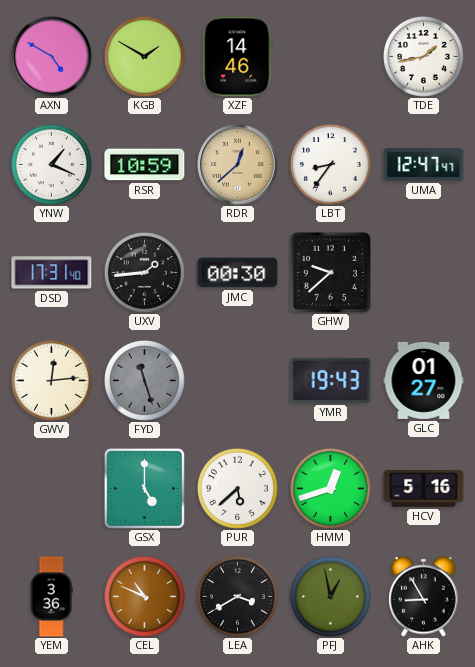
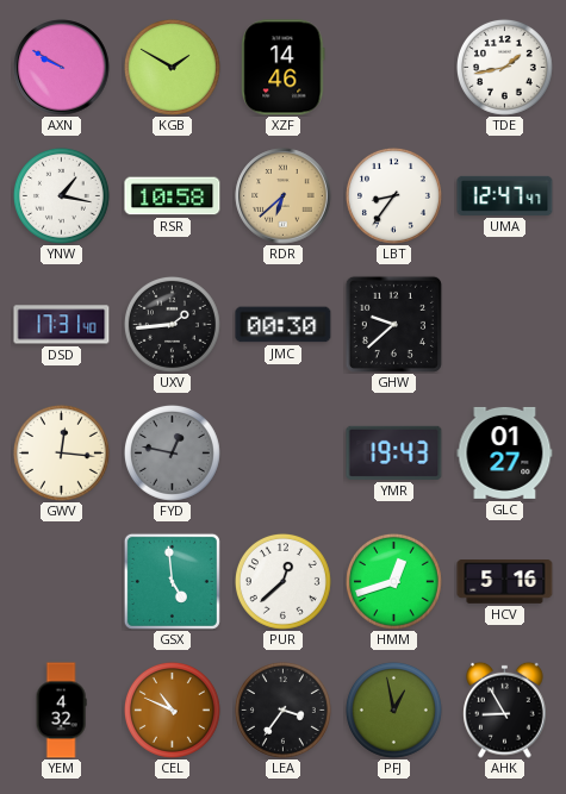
AXN: 4:50 -> 9:50 (62, 68)
YNW: 1:19 -> 1:17 (61, 195)
RSR: 10:59 -> 10:58 (173, 196)
RDR: 12:38 -> 6:38 (284, 196)
GWV: 12:14 -> 12:16 (61, 452)
FYD: 11:27 -> 12:47 (172, 452)
GSX: 5:00 -> 4:59 (172, 581)
PUR: 5:38 -> 12:38 (282, 581)
YEM: 3:36 -> 4:32 (61, 711)
LEA: 3:40 -> 3:36 (282, 709)
